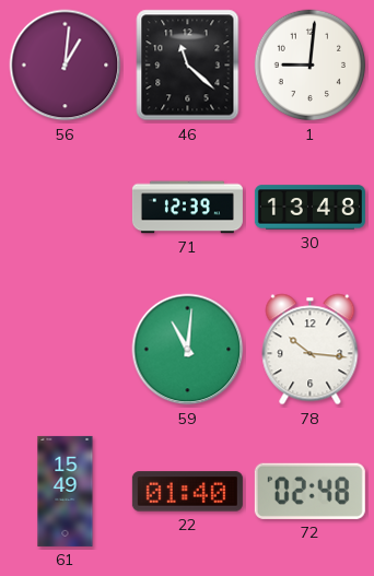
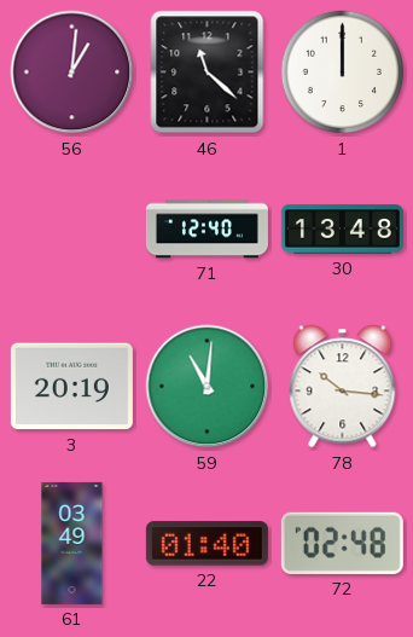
1: 9:01 -> 12:00 (343, 73)
71: 12:39 -> 12:40 (206, 230)
3: none -> 20:19 (71, 387)
61: 15:49 -> 03:49 (72, 543)
